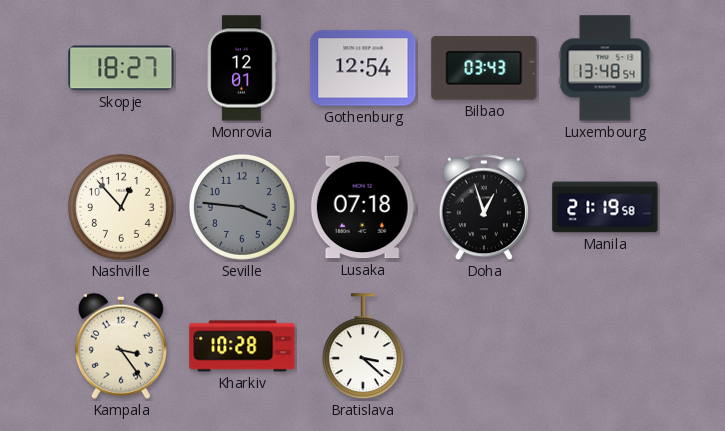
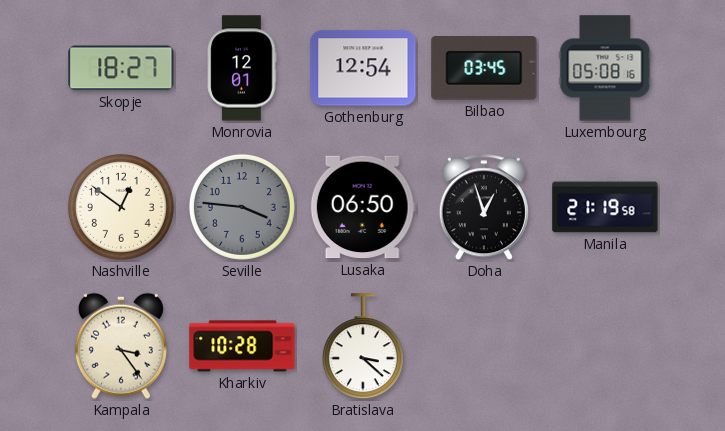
Bilbao: 03:43 -> 03:45 (484, 69)
Luxembourg: 13:48 -> 05:08 (605, 68)
Nashville: 12:53 -> 12:51 (121, 207)
Lusaka: 07:18 -> 06:50 (363, 207)
